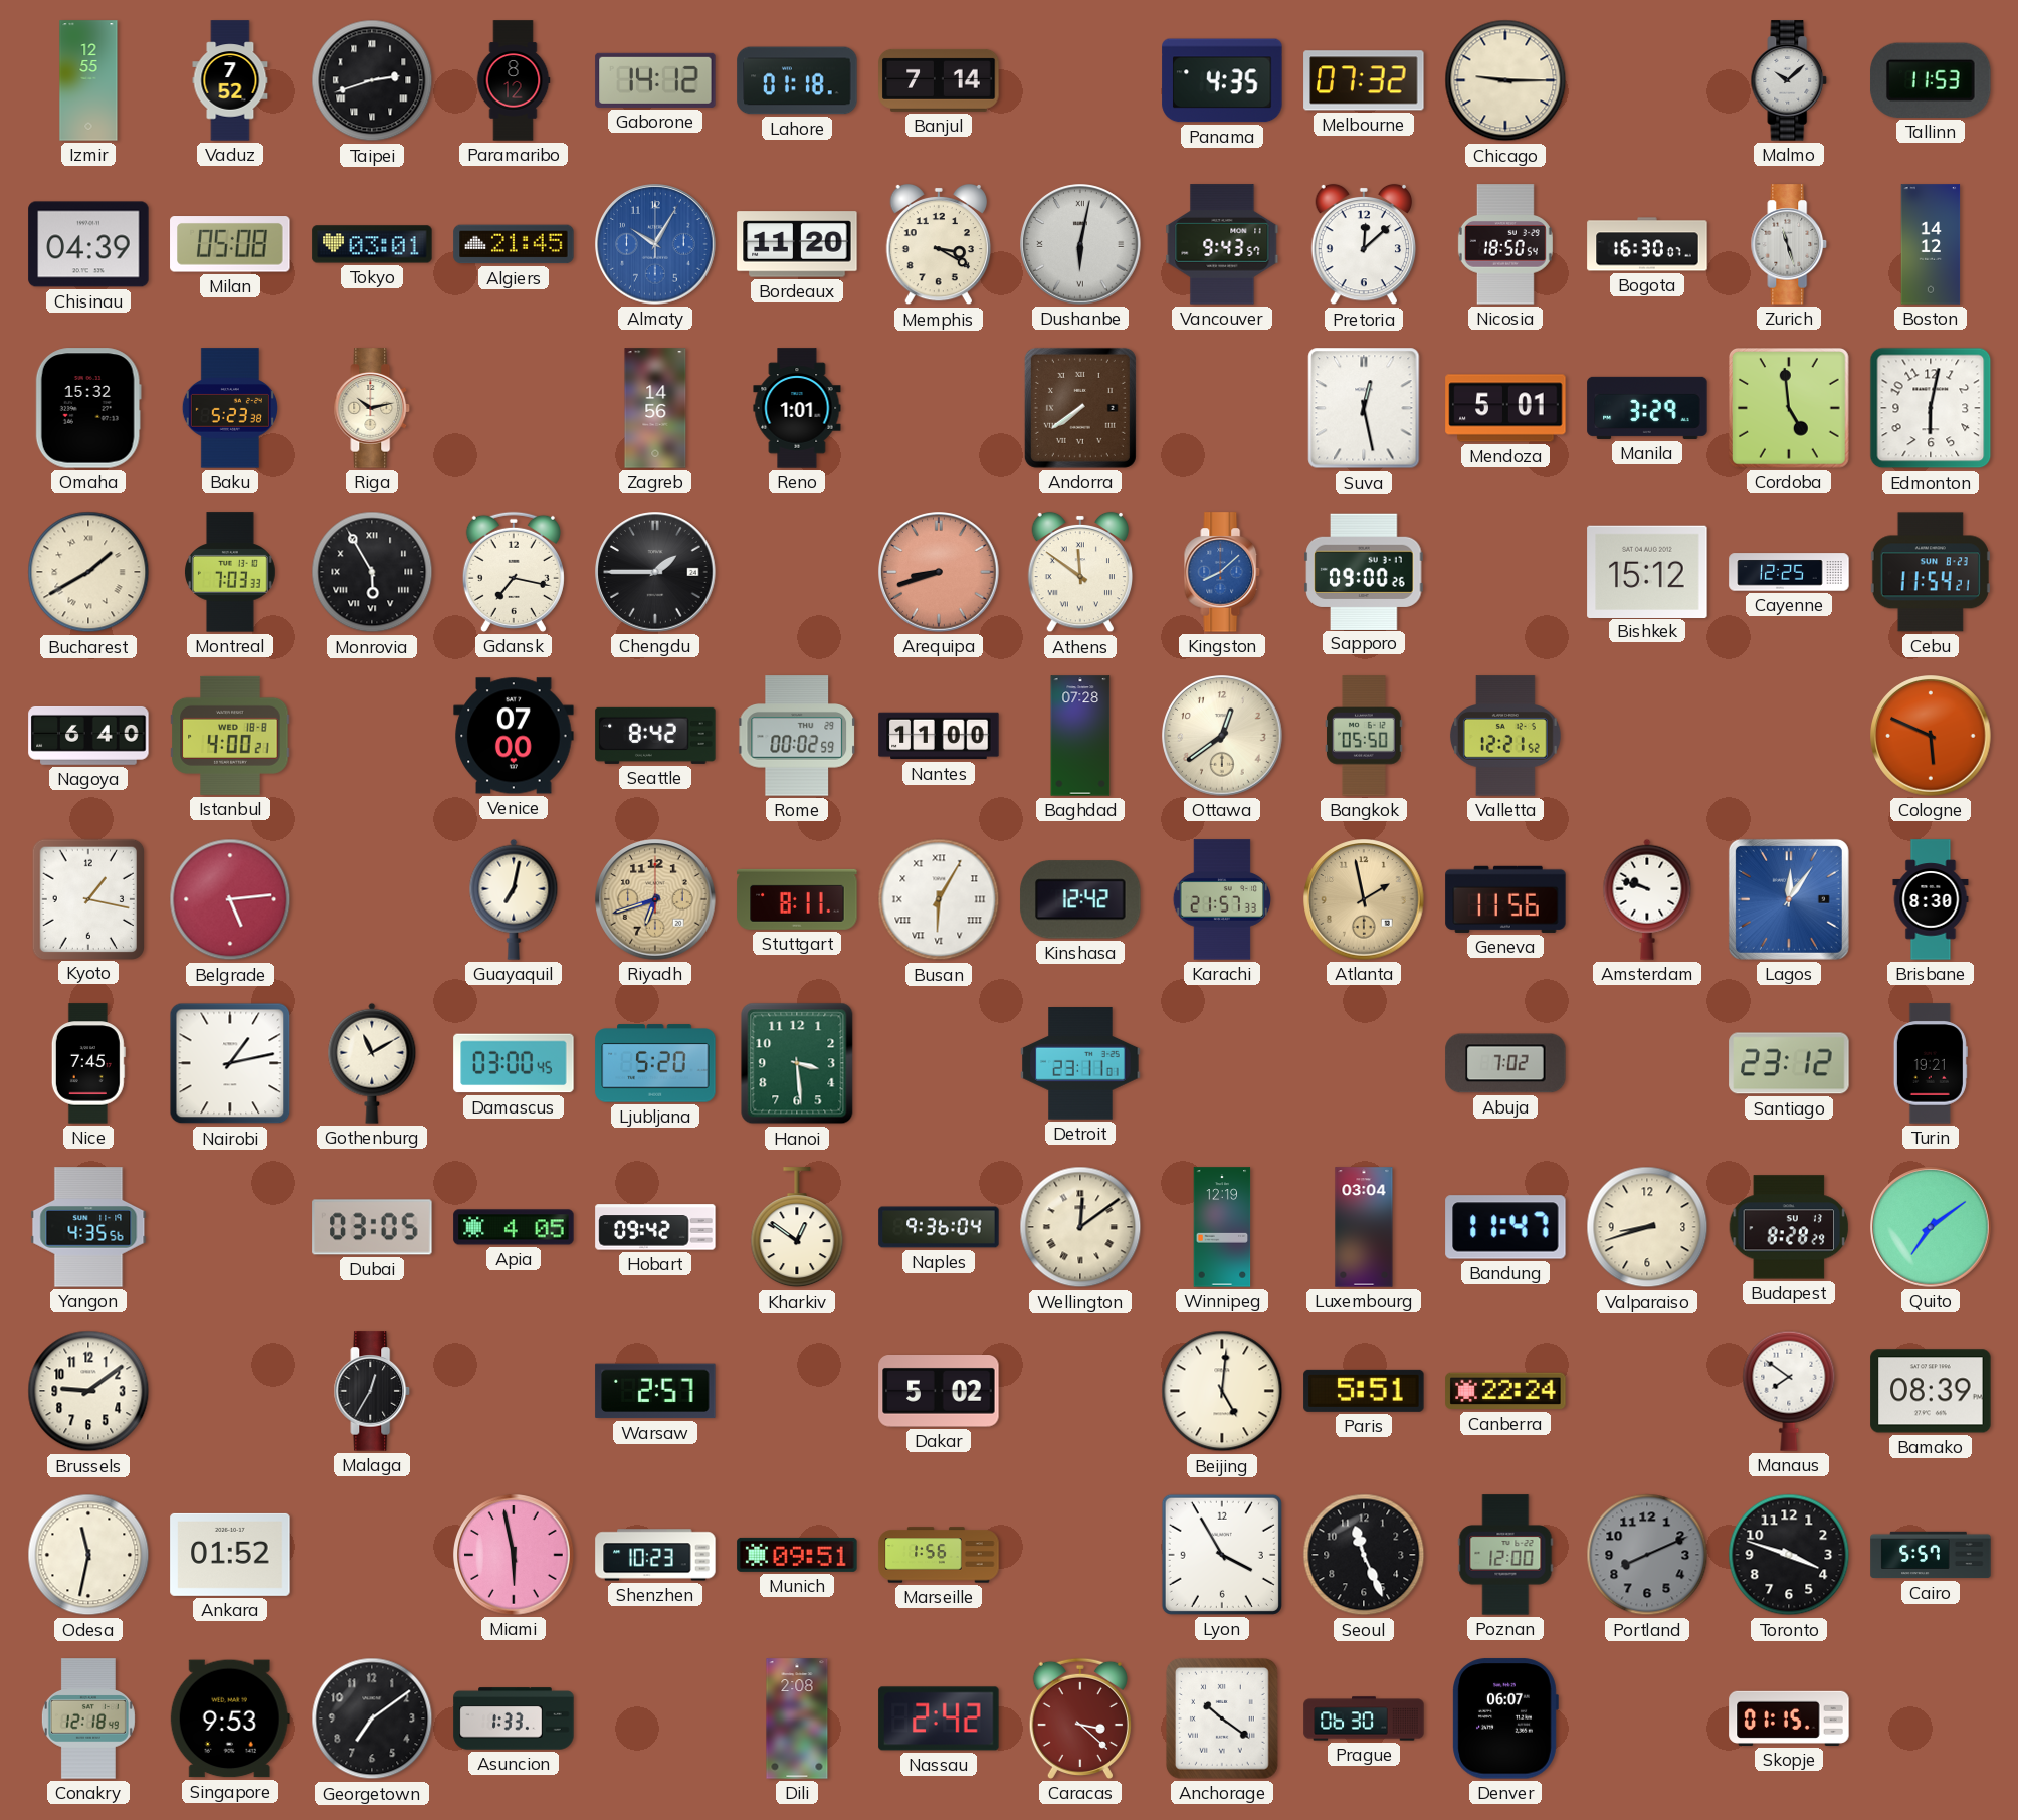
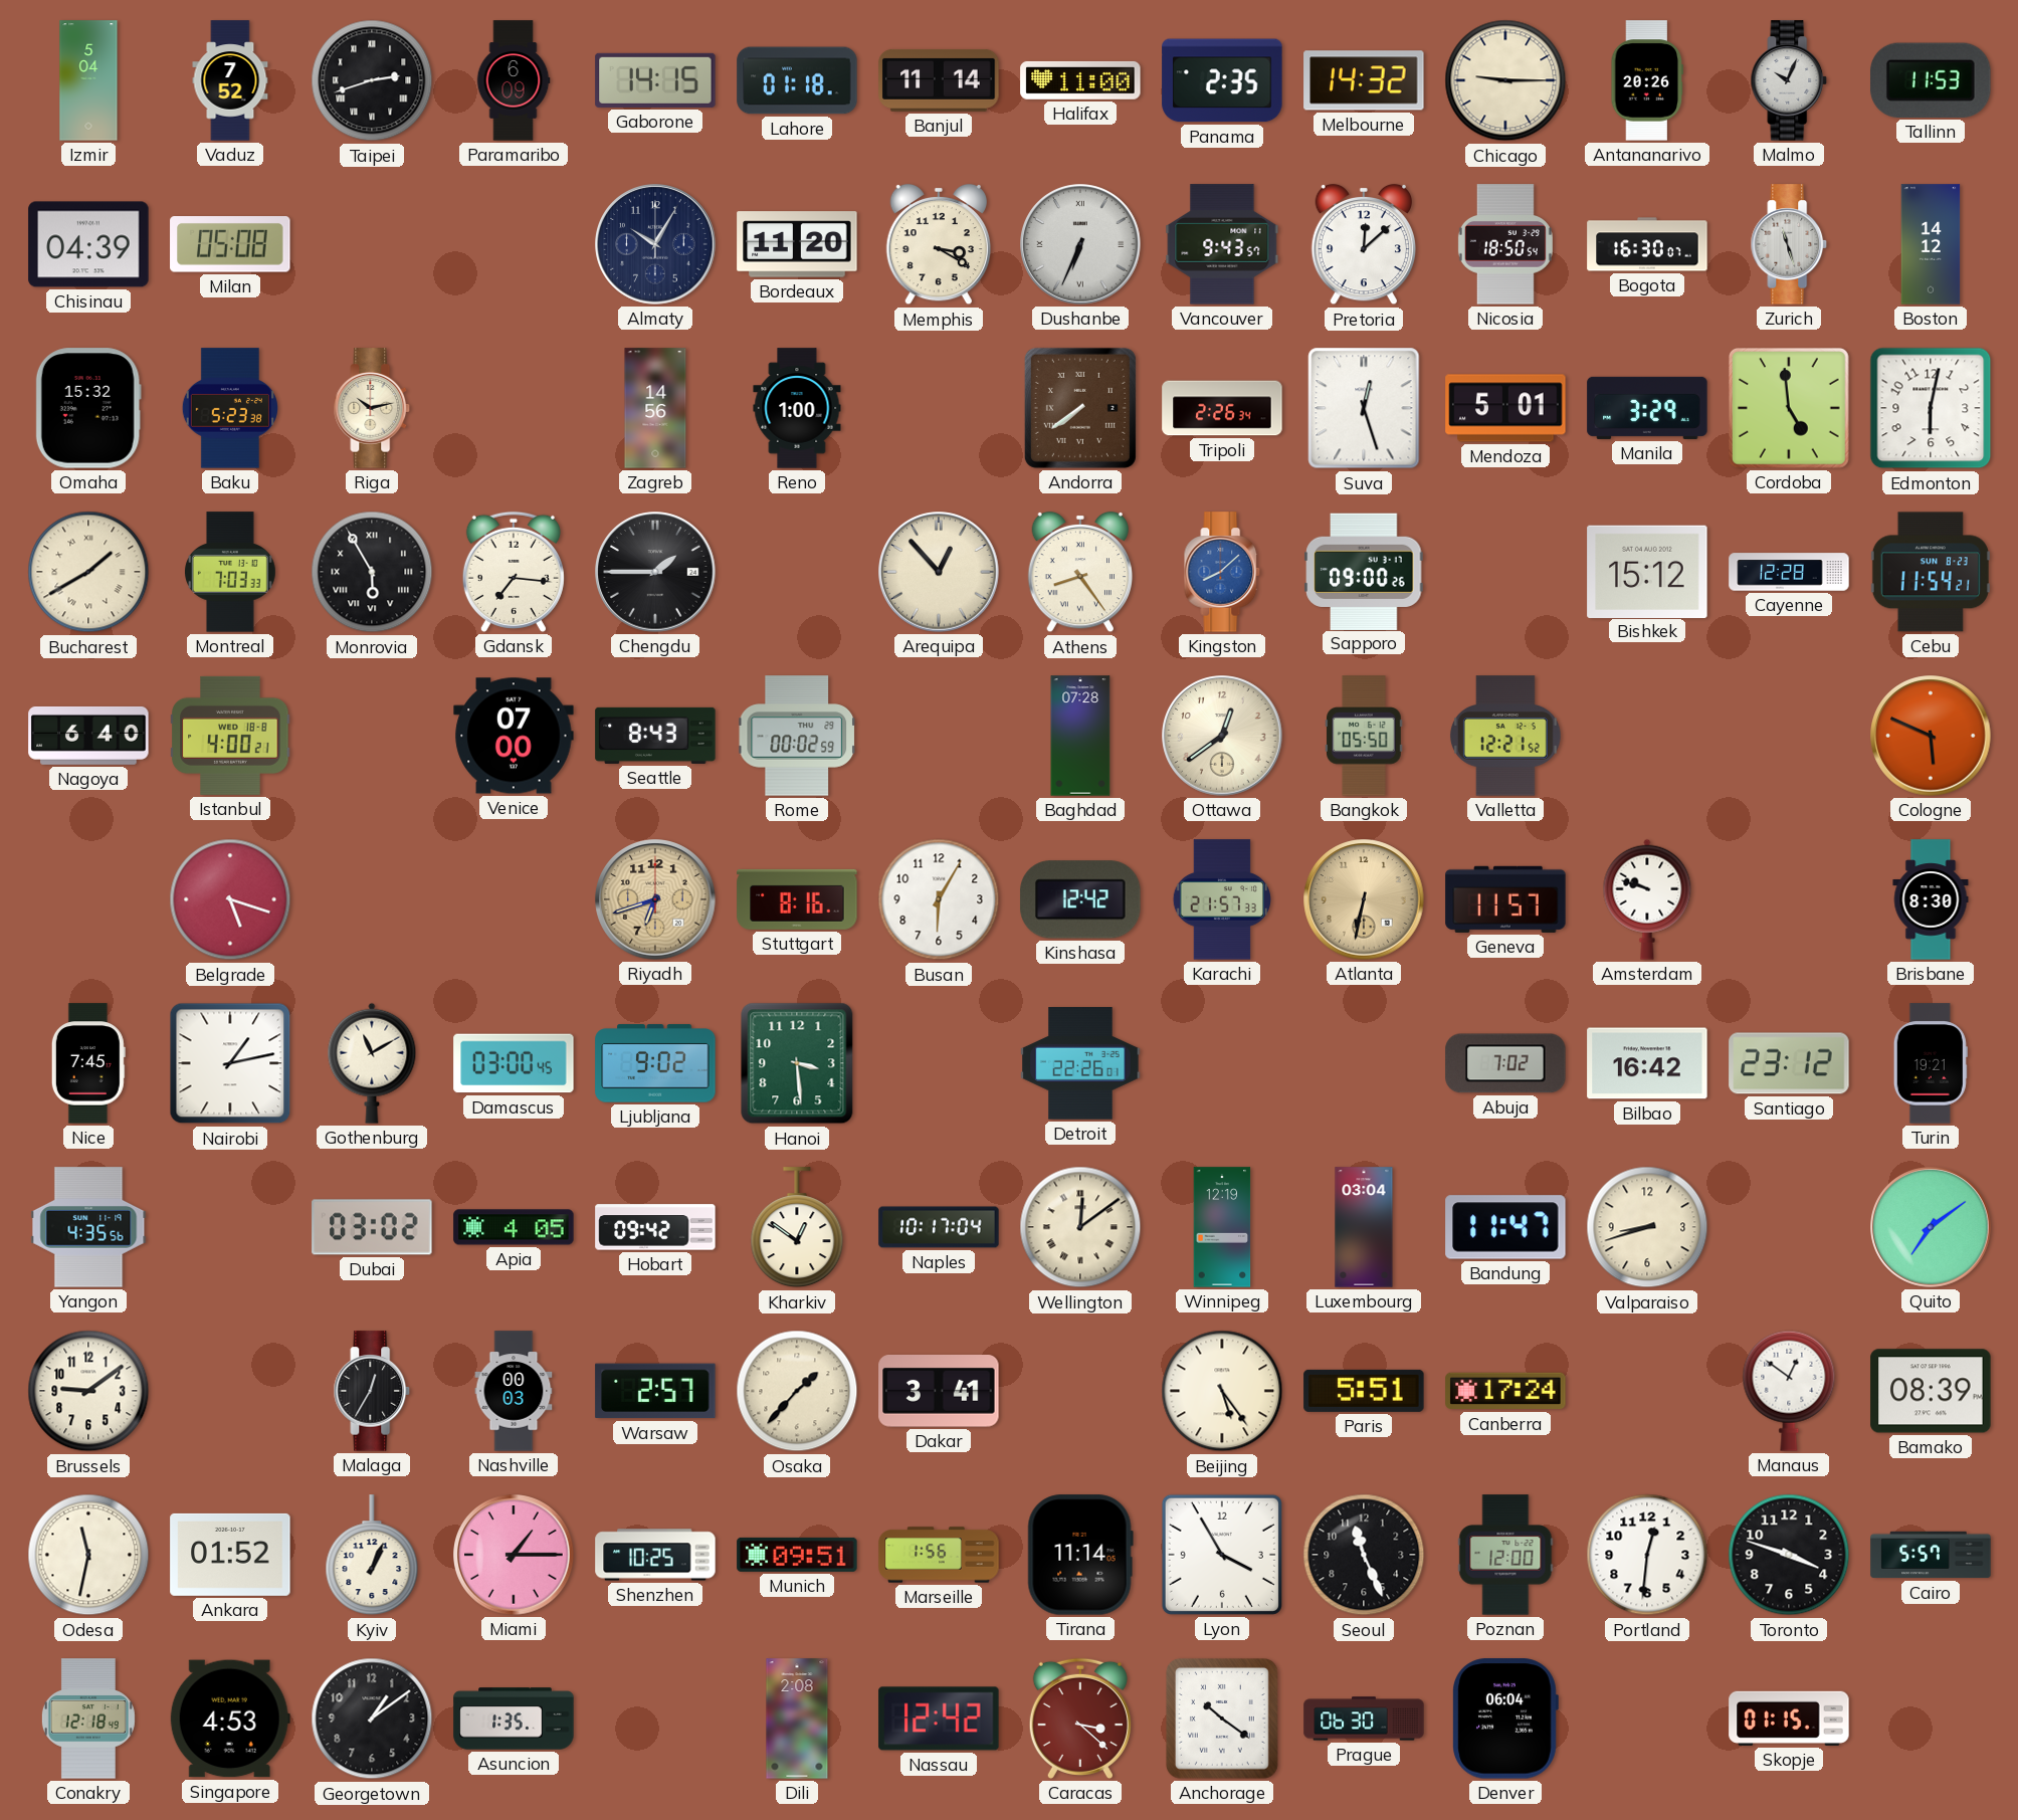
Izmir: 12:55 -> 5:04 (88, 80)
Paramaribo: 8:12 -> 6:09 (514, 80)
Gaborone: 14:12 -> 14:15 (655, 80)
Banjul: 7:14 -> 11:14 (939, 80)
Halifax: none -> 11:00 (1080, 80)
Panama: 4:35 -> 2:35 (1222, 80)
Melbourne: 07:32 -> 14:32 (1364, 80)
Antananarivo: none -> 20:26 (1647, 80)
Malmo: 10:08 -> 10:04 (1789, 80)
Tokyo: 03:01 -> none (372, 244)
Algiers: 21:45 -> none (514, 244)
Almaty dial: blue -> navy (655, 244)
Dushanbe: 6:02 -> 6:34 (1080, 244)
Reno: 1:01 -> 1:00 (797, 408)
Tripoli: none -> 2:26 (1222, 408)
Suva: 12:28 -> 12:27 (1364, 408)
Gdansk: 7:17 -> 7:16 (514, 572)
Arequipa: 8:42 -> 12:53 (939, 572)
Arequipa dial: salmon -> cream (939, 572)
Athens: 11:51 -> 8:24 (1079, 572)
Cayenne: 12:25 -> 12:28 (1789, 572)
Seattle: 8:42 -> 8:43 (655, 736)
Nantes: 11:00 -> none (939, 736)
Kyoto: 1:17 -> none (87, 898)
Belgrade: 5:14 -> 5:18 (230, 899)
Guayaquil: 7:02 -> none (514, 899)
Stuttgart: 8:11 -> 8:16 (797, 899)
Busan numerals: Roman -> Arabic (939, 899)
Atlanta: 1:58 -> 6:32 (1364, 899)
Geneva: 11:56 -> 11:57 (1505, 899)
Lagos: 12:06 -> none (1789, 899)
Ljubljana: 5:20 -> 9:02 (655, 1063)
Detroit: 23:11 -> 22:26 (1080, 1063)
Bilbao: none -> 16:42 (1647, 1063)
Dubai: 03:05 -> 03:02 (372, 1227)
Naples: 9:36 -> 10:17 (939, 1227)
Budapest: 8:28 -> none (1789, 1227)
Nashville: none -> 00:03 (514, 1391)
Osaka: none -> 1:37 (797, 1391)
Dakar: 5:02 -> 3:41 (939, 1392)
Beijing: 5:01 -> 5:24 (1222, 1391)
Canberra: 22:24 -> 17:24 (1505, 1391)
Manaus: 7:51 -> 12:51 (1789, 1391)
Kyiv: none -> 1:04 (372, 1556)
Miami: 5:58 -> 1:15 (514, 1555)
Shenzhen: 10:23 -> 10:25 (655, 1555)
Tirana: none -> 11:14 (1080, 1555)
Portland: 8:11 -> 12:31 (1647, 1555)
Portland dial: grey -> white (1647, 1555)
Singapore: 9:53 -> 4:53 (230, 1718)
Georgetown: 7:09 -> 1:09 (372, 1718)
Asuncion: 1:33 -> 1:35 (514, 1718)
Nassau: 2:42 -> 12:42 (939, 1718)
Denver: 06:07 -> 06:04 (1505, 1718)
